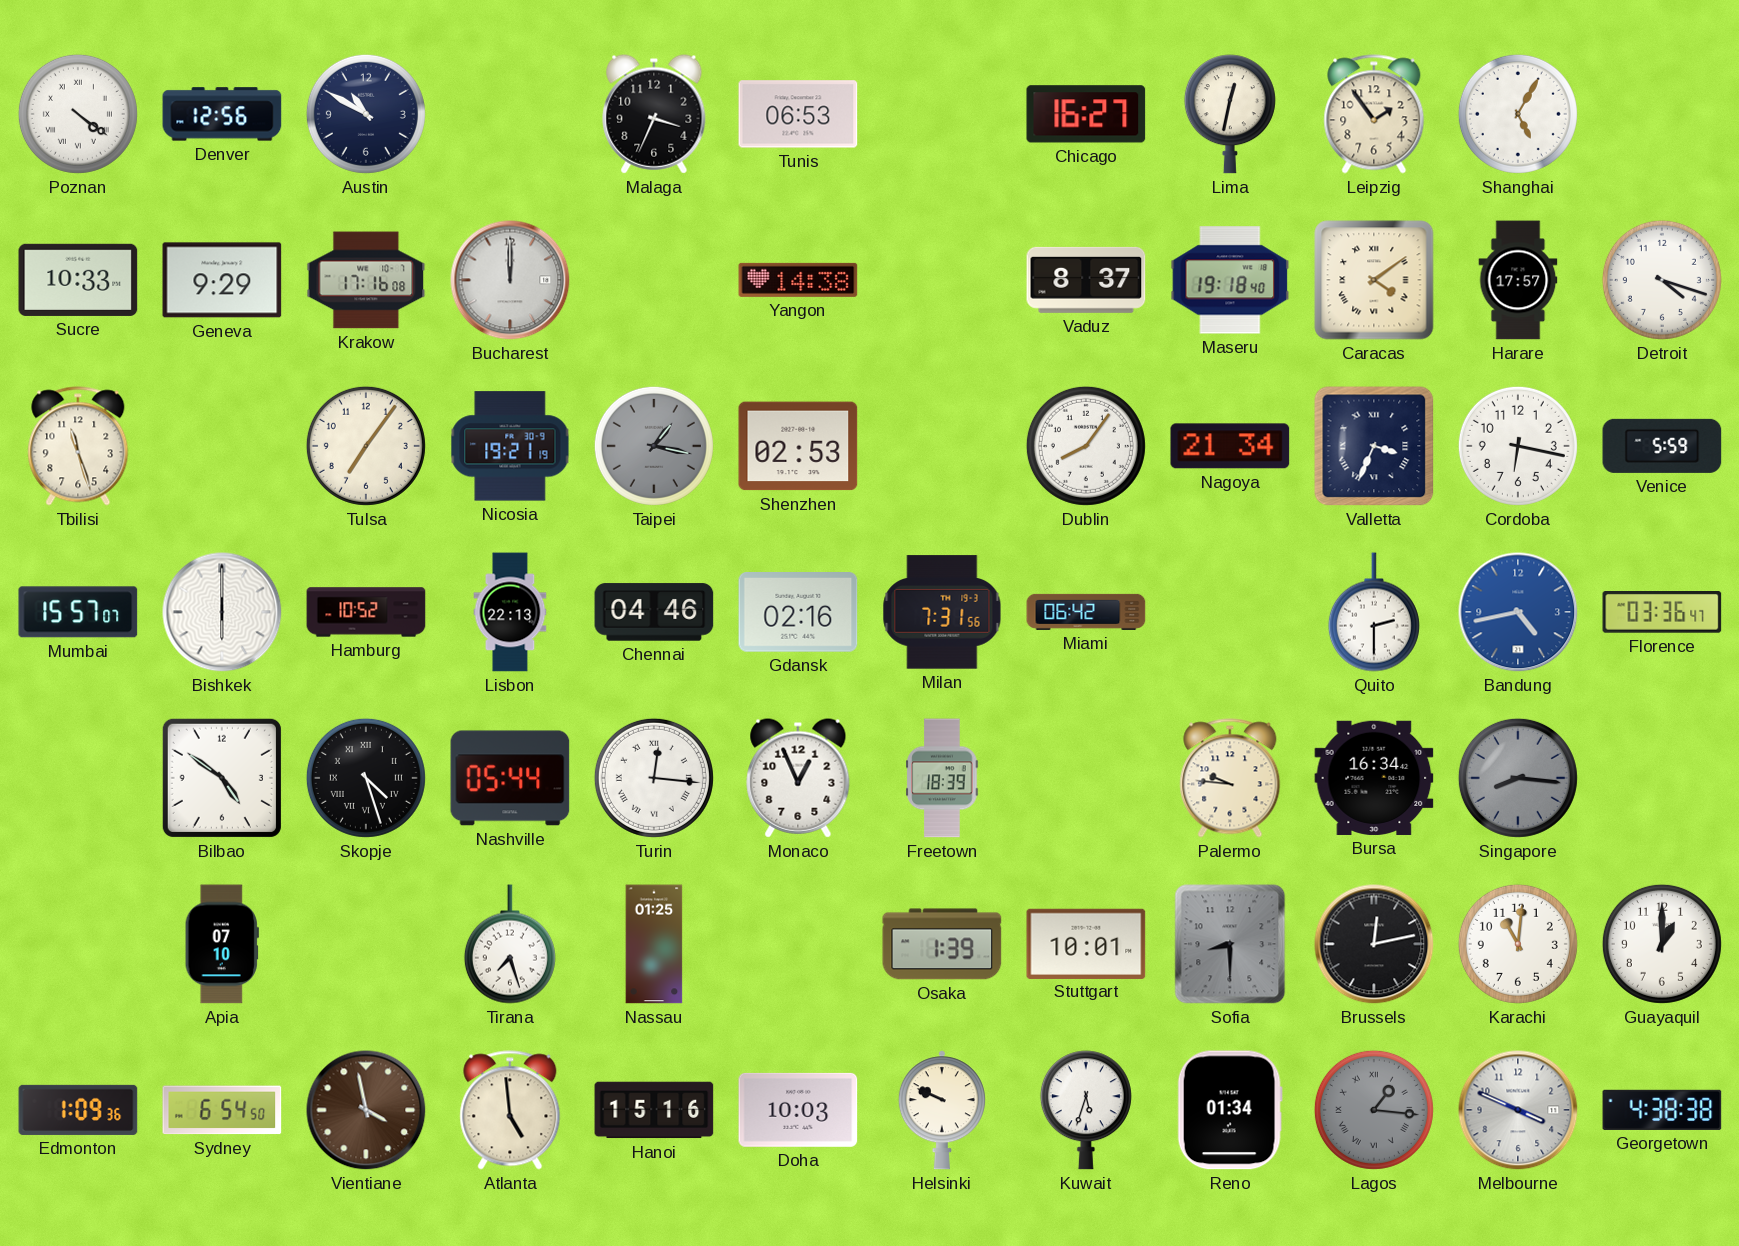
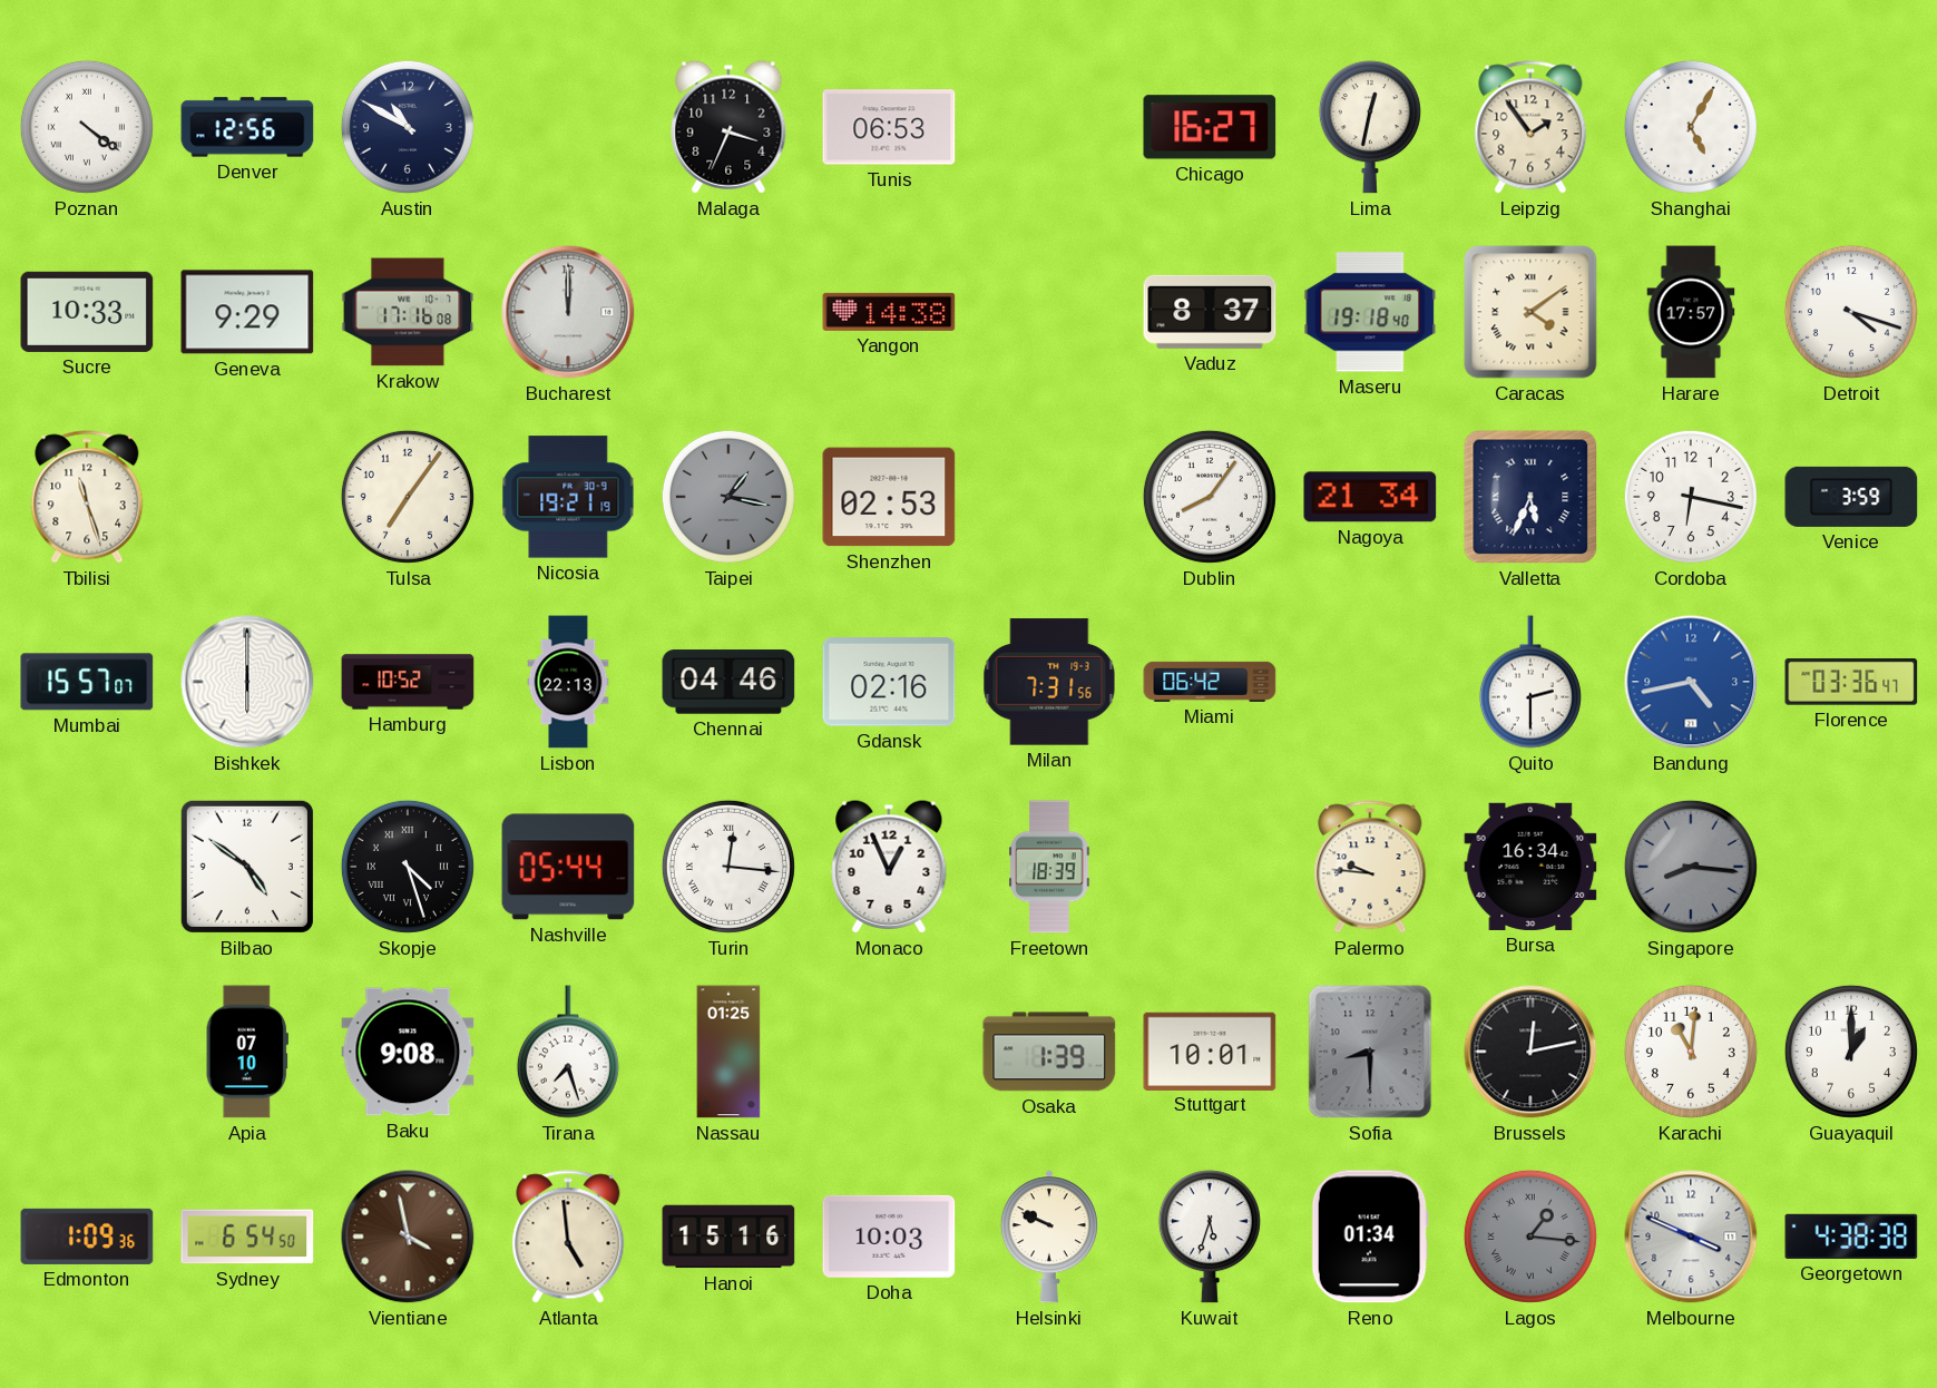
Valletta: 3:34 -> 5:34 (1530, 497)
Venice: 5:59 -> 3:59 (1851, 497)
Baku: none -> 9:08 (408, 1052)
